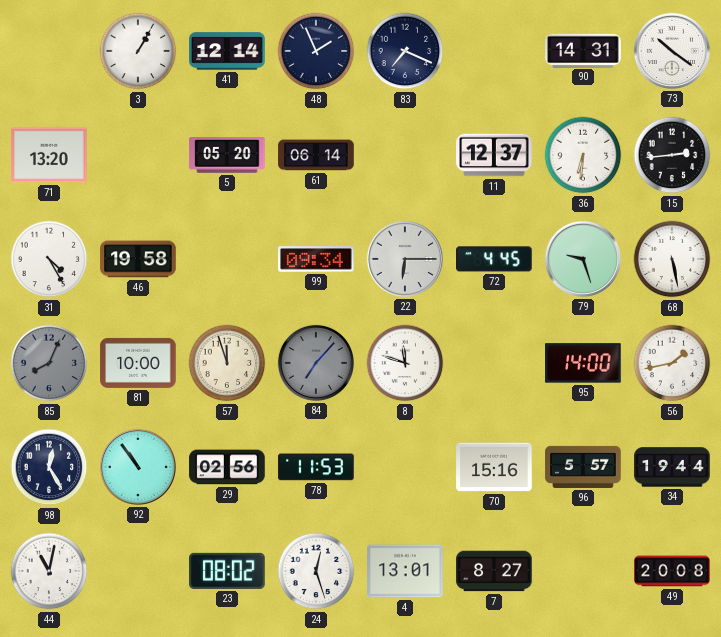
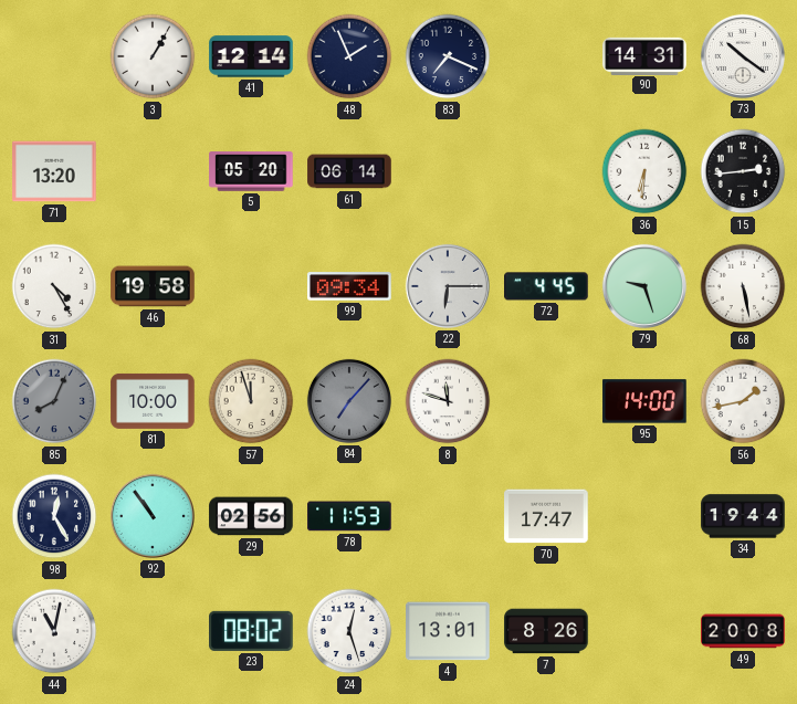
11: 12:37 -> none (494, 155)
70: 15:16 -> 17:47 (546, 516)
96: 5:57 -> none (583, 467)
7: 8:27 -> 8:26 (546, 631)
